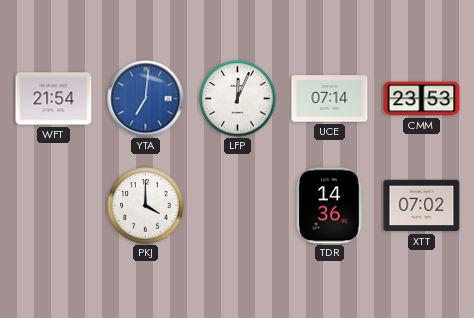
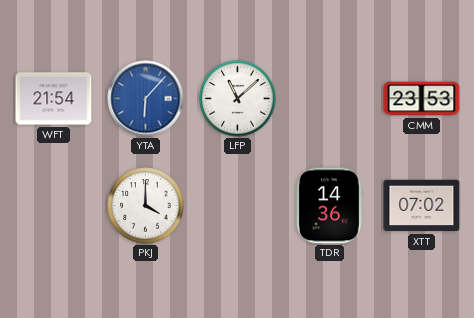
YTA: 7:01 -> 6:07 (146, 99)
LFP: 12:04 -> 11:08 (238, 99)
UCE: 07:14 -> none (330, 99)
